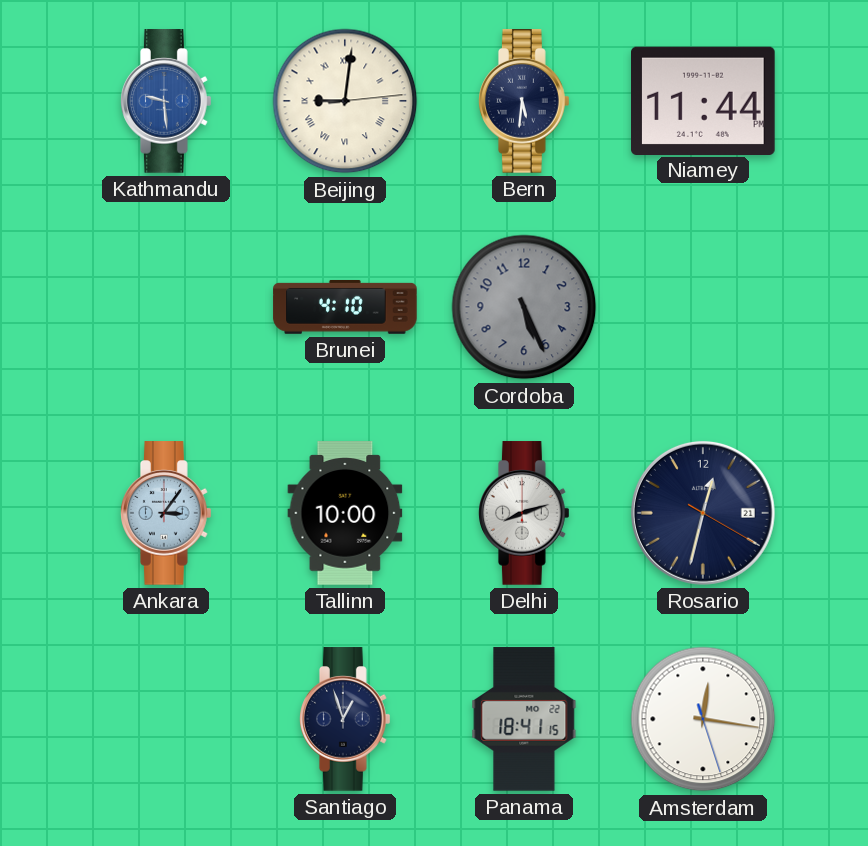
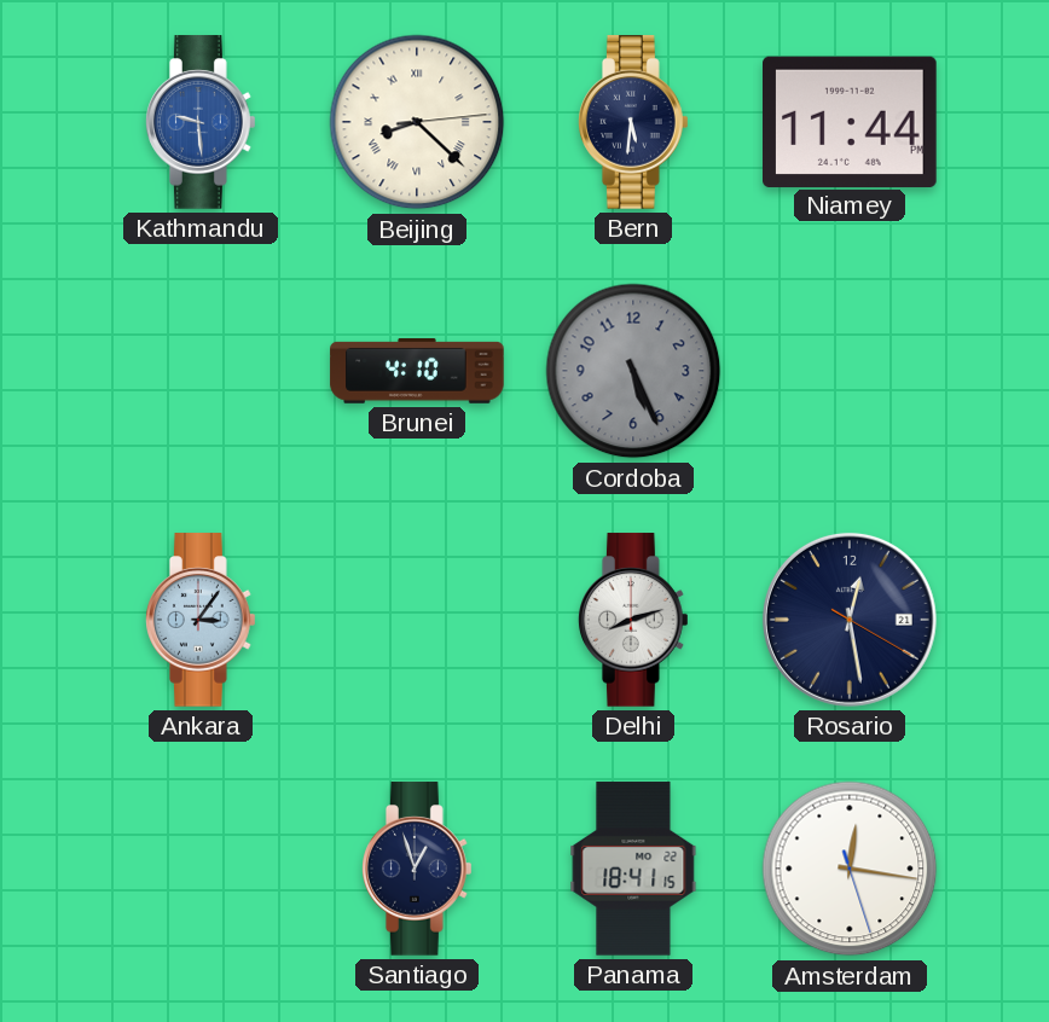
Beijing: 9:01 -> 8:22 (417, 122)
Tallinn: 10:00 -> none (345, 513)
Rosario: 12:32 -> 12:28 (850, 620)
